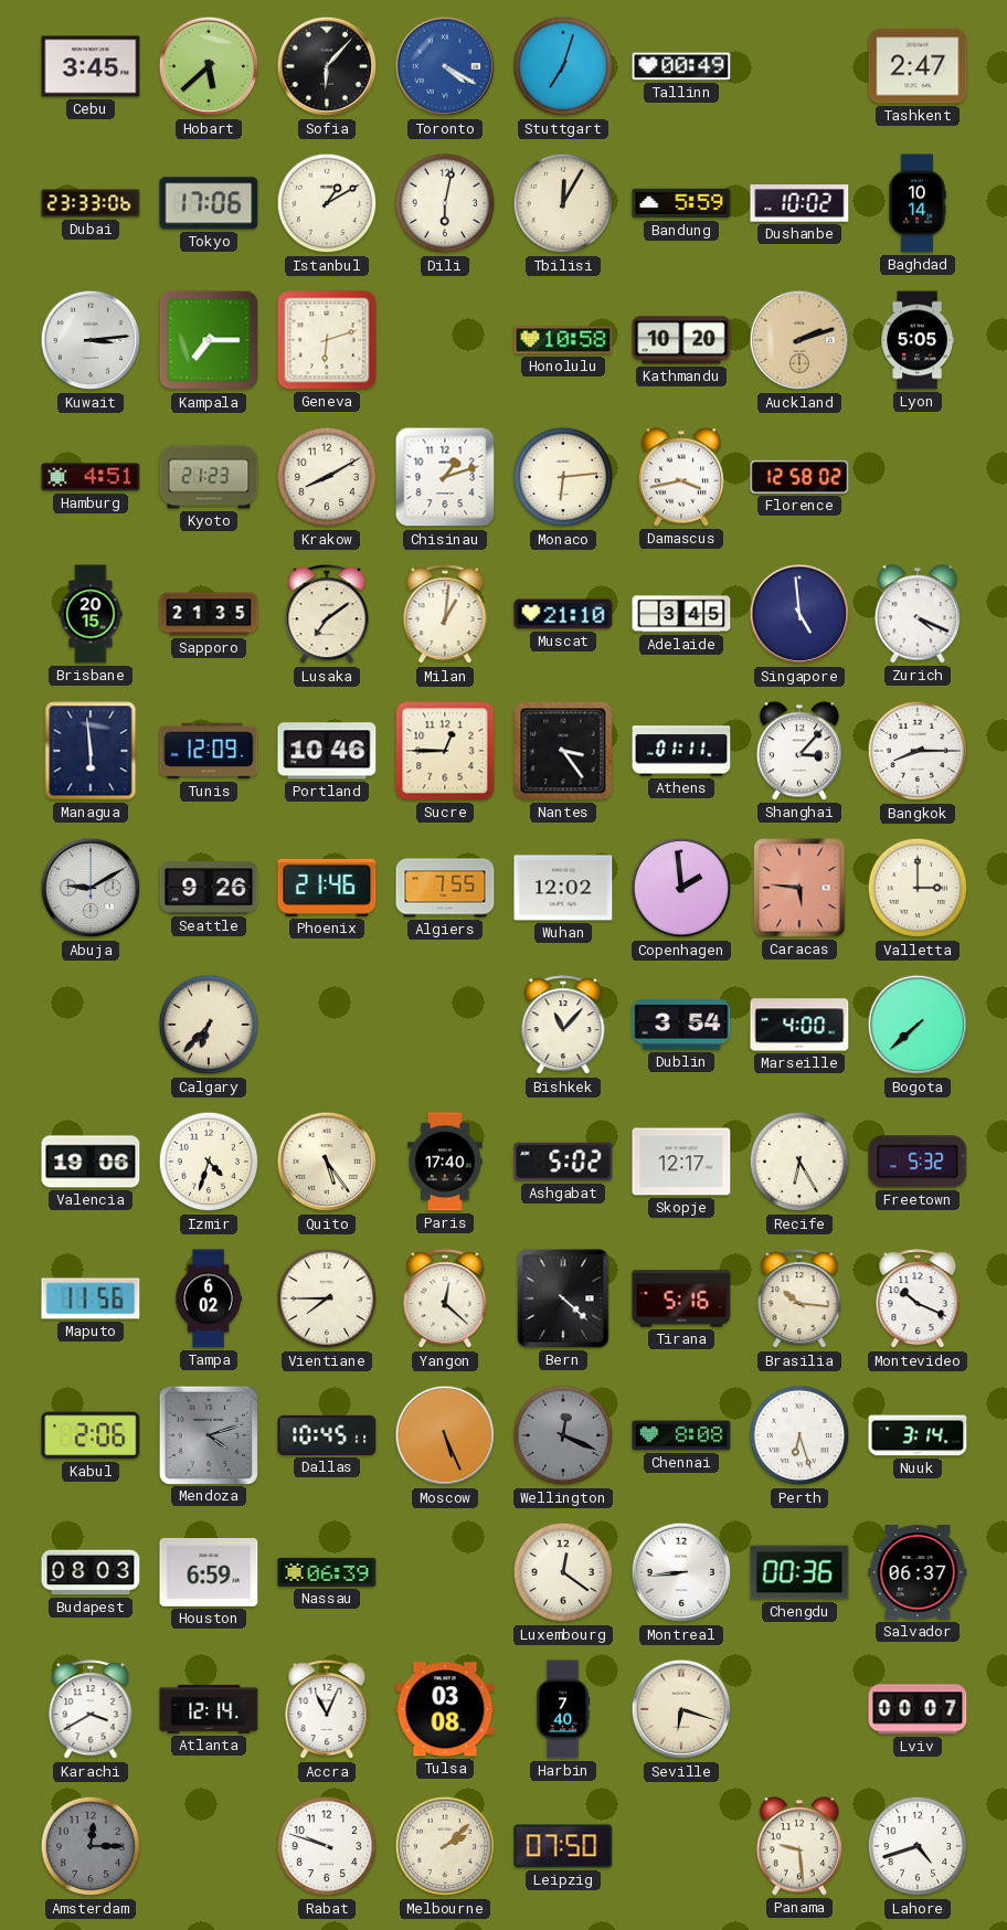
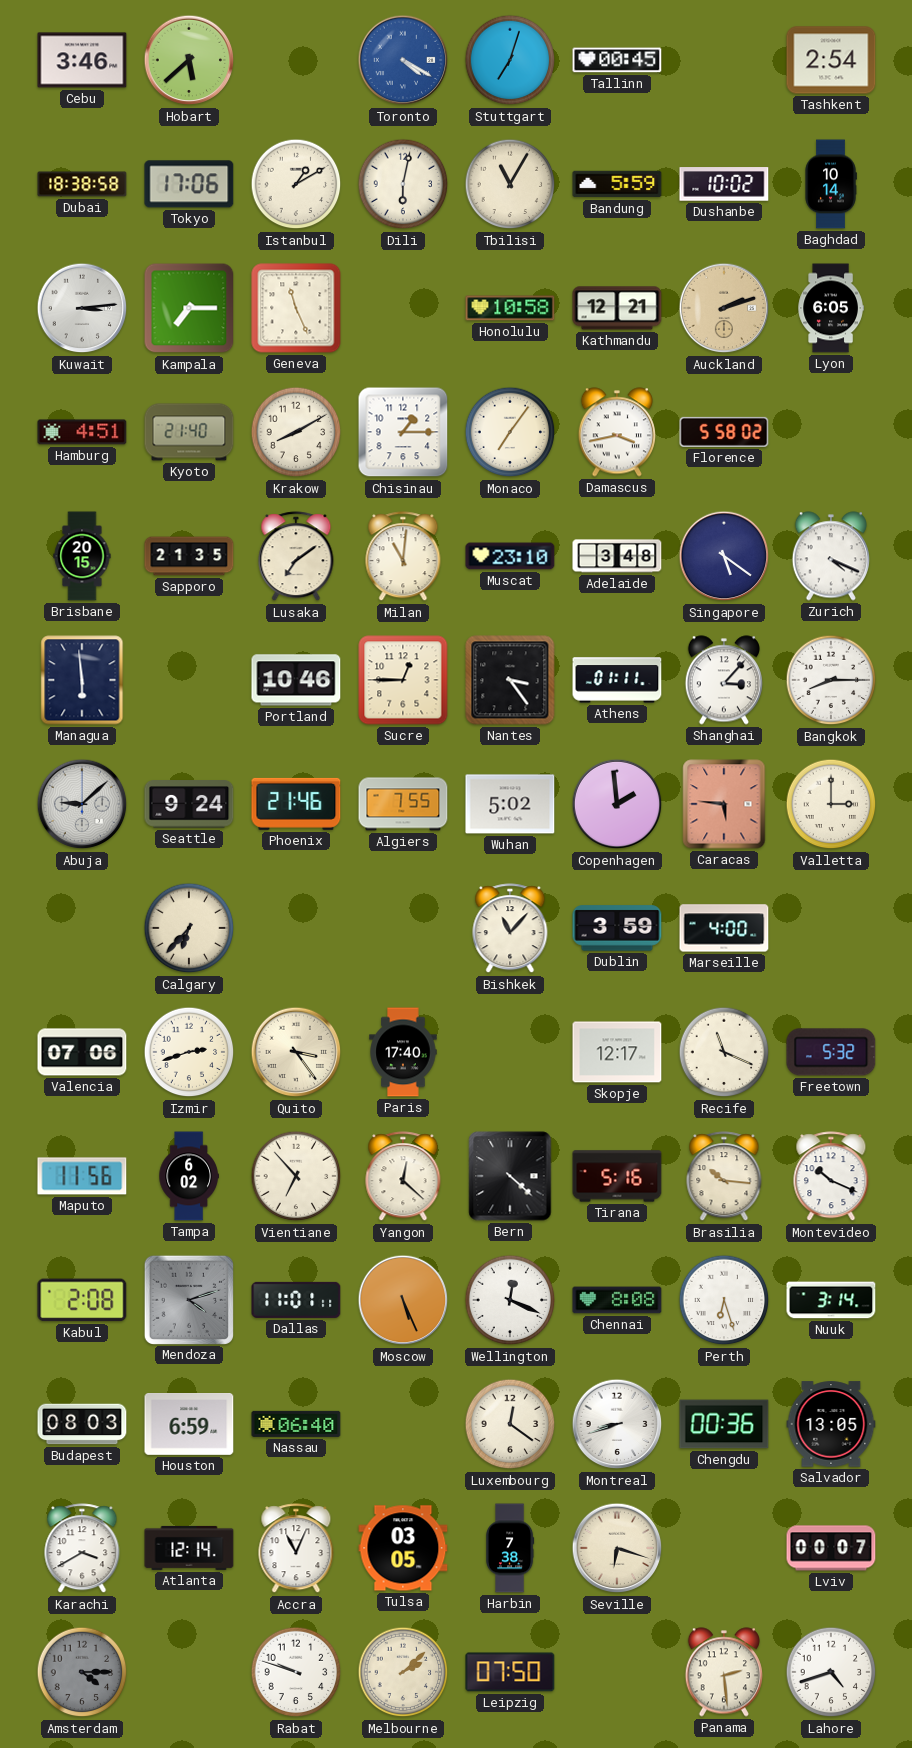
Cebu: 3:45 -> 3:46 (82, 60)
Sofia: 6:07 -> none (327, 66)
Tallinn: 00:49 -> 00:45 (617, 60)
Tashkent: 2:47 -> 2:54 (831, 60)
Dubai: 23:33 -> 18:38 (82, 184)
Tbilisi: 12:05 -> 11:05 (510, 184)
Geneva: 6:12 -> 11:26 (296, 308)
Kathmandu: 10:20 -> 12:21 (617, 308)
Lyon: 5:05 -> 6:05 (831, 308)
Kyoto: 21:23 -> 21:40 (189, 432)
Chisinau: 1:12 -> 1:15 (403, 432)
Monaco: 6:14 -> 7:06 (510, 432)
Florence: 12:58 -> 5:58 (724, 432)
Milan: 1:01 -> 11:01 (403, 557)
Muscat: 21:10 -> 23:10 (510, 556)
Adelaide: 3:45 -> 3:48 (617, 556)
Singapore: 4:59 -> 5:21 (724, 556)
Tunis: 12:09 -> none (209, 751)
Abuja: 9:10 -> 9:08 (82, 804)
Seattle: 9:26 -> 9:24 (189, 804)
Wuhan: 12:02 -> 5:02 (510, 804)
Dublin: 3:54 -> 3:59 (617, 928)
Bogota: 7:38 -> none (918, 1025)
Valencia: 19:06 -> 07:06 (82, 1052)
Izmir: 4:33 -> 2:42 (189, 1052)
Quito: 5:24 -> 3:24 (296, 1052)
Ashgabat: 5:02 -> none (563, 1162)
Recife: 6:25 -> 11:19 (724, 1052)
Vientiane: 7:45 -> 6:53 (296, 1176)
Kabul: 2:06 -> 2:08 (82, 1300)
Dallas: 10:45 -> 11:01 (296, 1300)
Wellington dial: grey -> white (510, 1300)
Nassau: 06:39 -> 06:40 (296, 1424)
Montreal: 8:44 -> 8:42 (617, 1424)
Salvador: 06:37 -> 13:05 (831, 1424)
Tulsa: 03:08 -> 03:05 (403, 1548)
Harbin: 7:40 -> 7:38 (510, 1548)
Amsterdam: 12:15 -> 4:15 (82, 1672)
Panama: 9:29 -> 2:29 (724, 1672)
